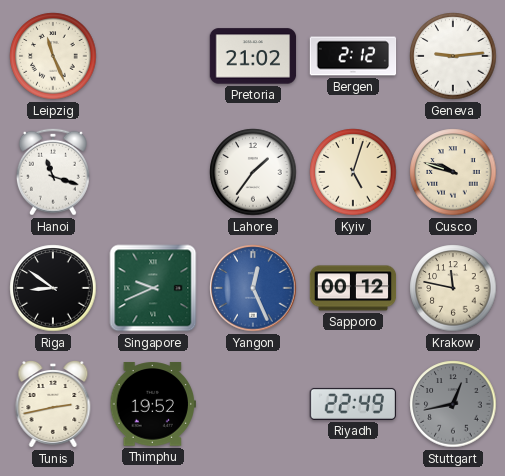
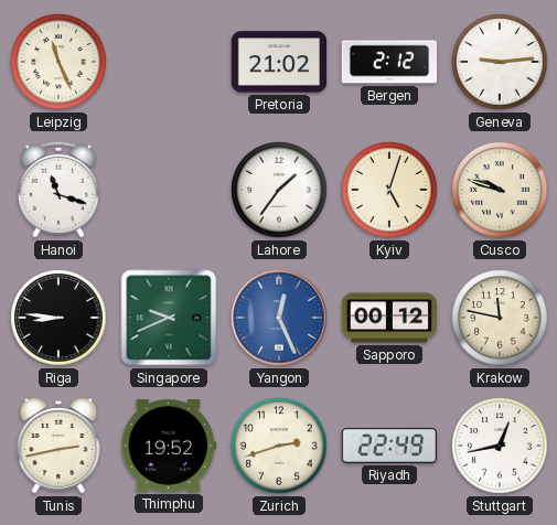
Riga: 8:51 -> 8:46 (58, 318)
Zurich: none -> 2:42 (279, 446)
Stuttgart dial: grey -> white (500, 446)
